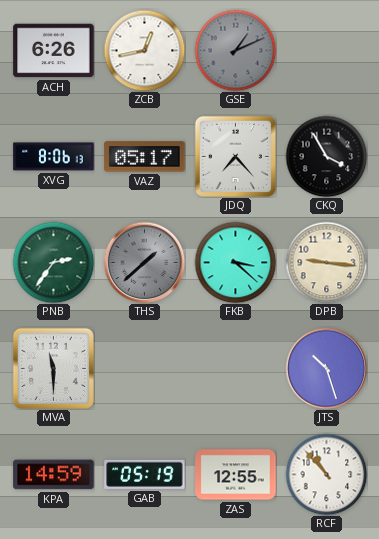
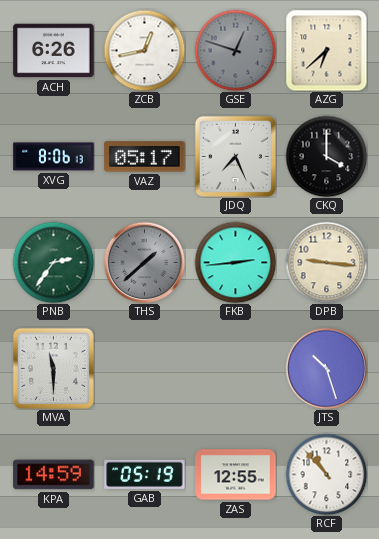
GSE: 1:11 -> 12:48 (235, 50)
AZG: none -> 6:38 (326, 50)
JDQ: 7:23 -> 7:26 (235, 156)
CKQ: 3:55 -> 4:00 (326, 156)
FKB: 3:22 -> 2:44 (235, 262)
